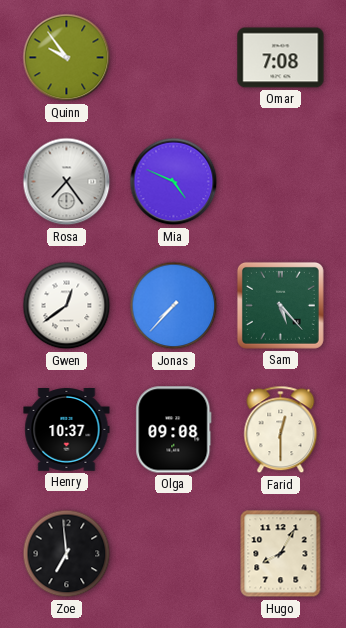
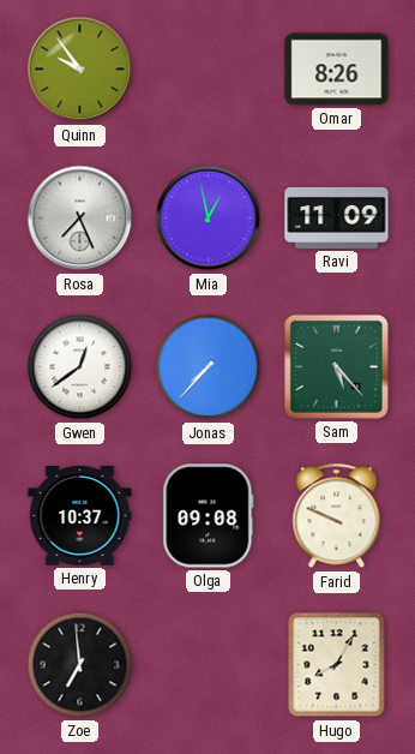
Omar: 7:08 -> 8:26 (337, 70)
Rosa: 7:24 -> 7:26 (80, 219)
Mia: 4:49 -> 12:58 (209, 219)
Ravi: none -> 11:09 (337, 217)
Farid: 12:30 -> 9:49 (337, 516)
